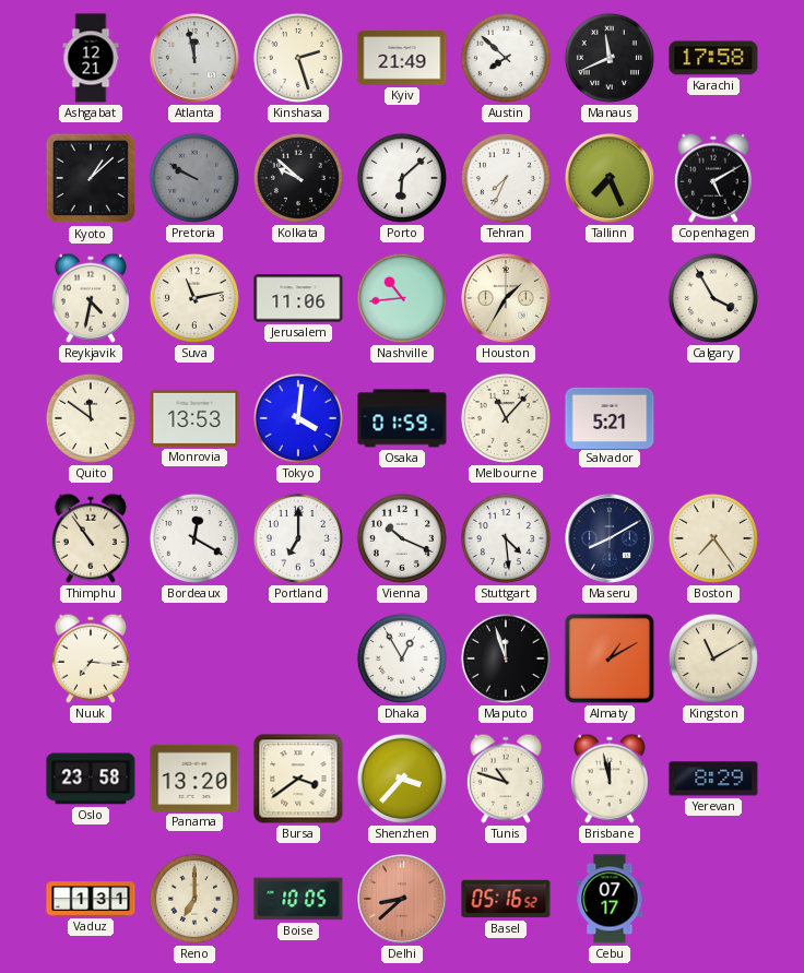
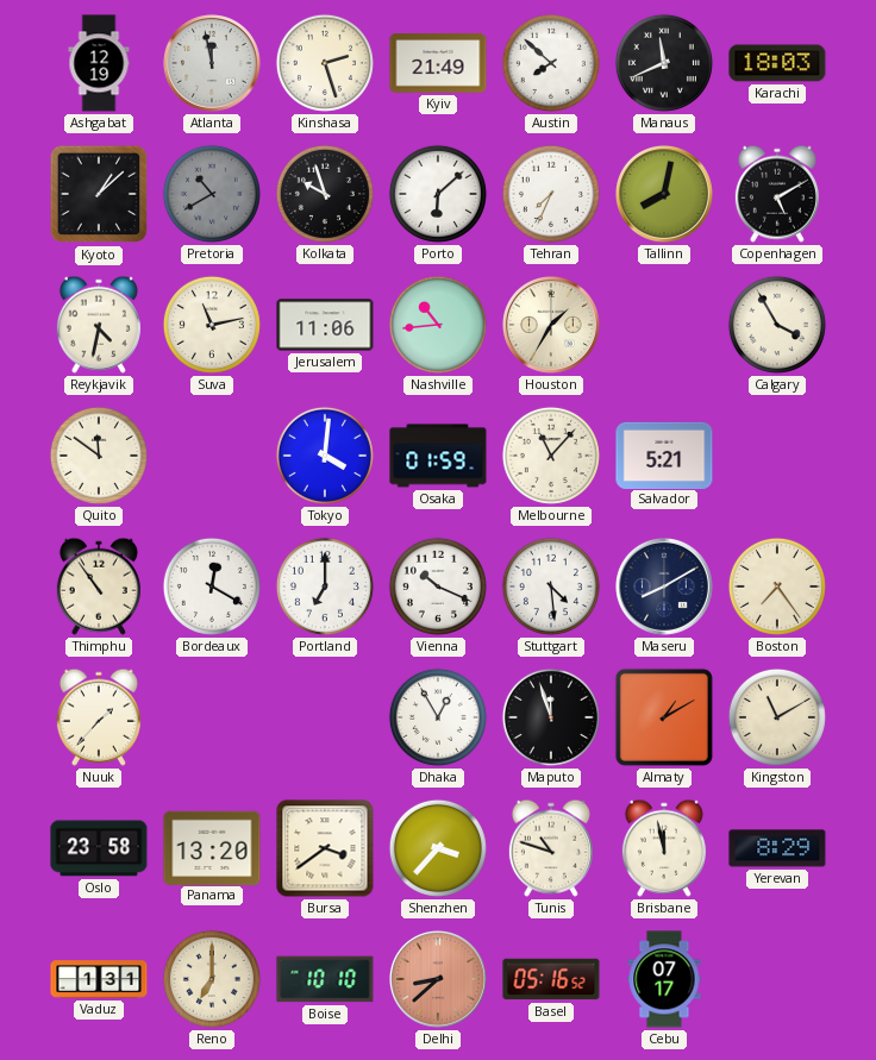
Ashgabat: 12:21 -> 12:19 (99, 63)
Karachi: 17:58 -> 18:03 (777, 63)
Pretoria: 9:50 -> 10:40 (212, 194)
Kolkata: 9:52 -> 9:57 (325, 194)
Tallinn: 7:26 -> 8:02 (664, 194)
Monrovia: 13:53 -> none (194, 418)
Nuuk: 7:16 -> 1:37 (99, 717)
Boise: 10:05 -> 10:10 (325, 979)
